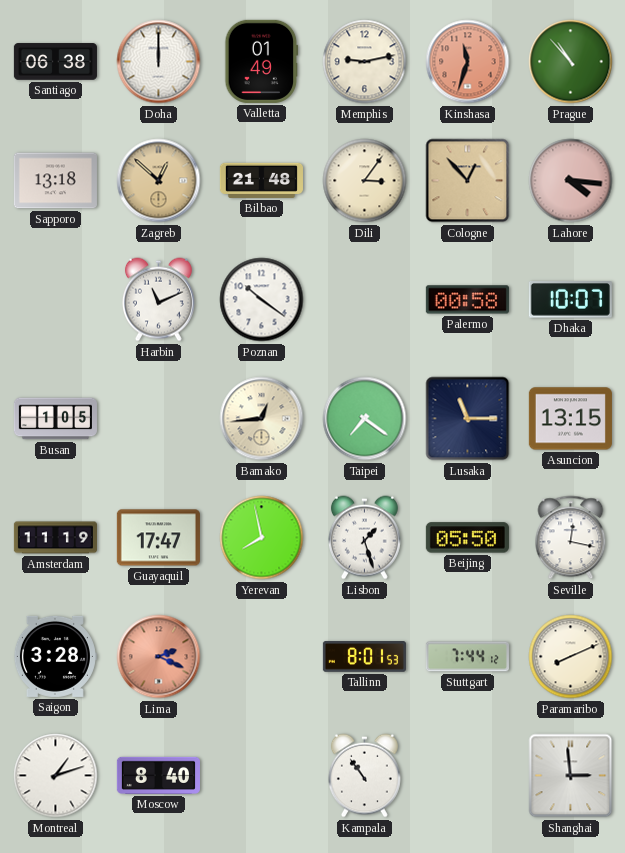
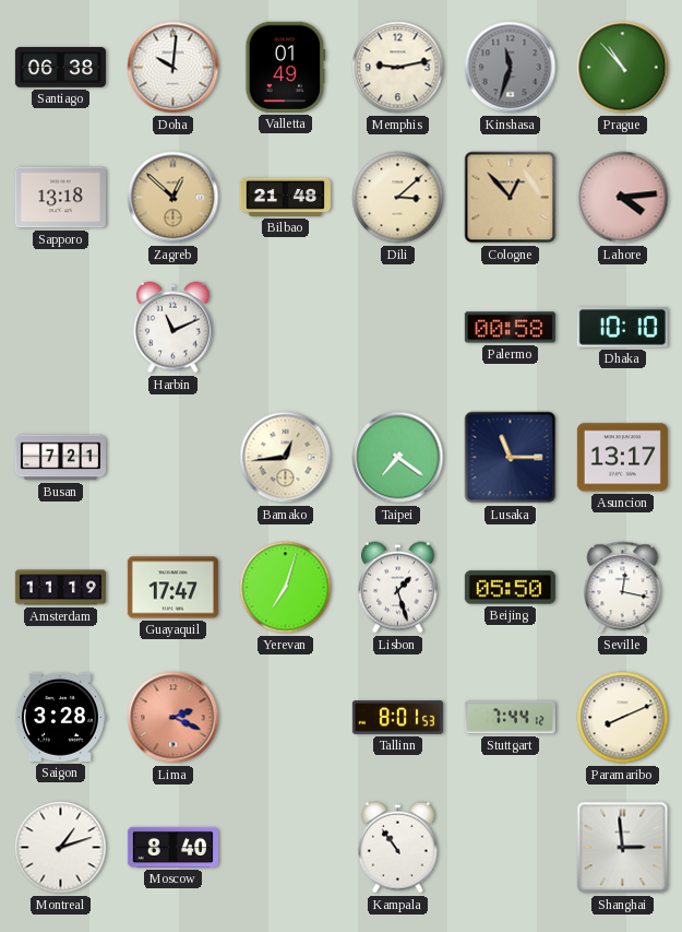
Doha: 12:00 -> 10:01 (174, 68)
Kinshasa dial: salmon -> grey (511, 68)
Dili: 3:06 -> 3:08 (398, 198)
Lahore: 4:16 -> 4:14 (623, 198)
Poznan: 10:21 -> none (262, 300)
Dhaka: 10:07 -> 10:10 (622, 328)
Busan: 1:05 -> 7:21 (60, 458)
Asuncion: 13:15 -> 13:17 (622, 458)
Yerevan: 7:58 -> 7:03 (286, 588)
